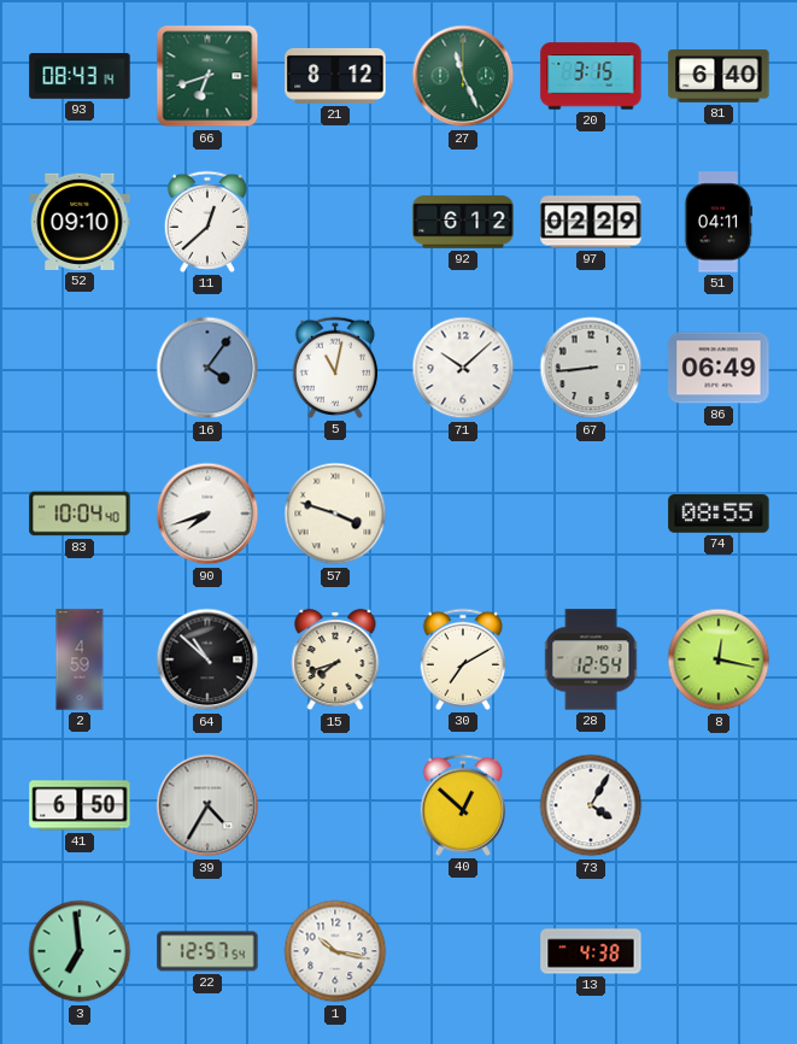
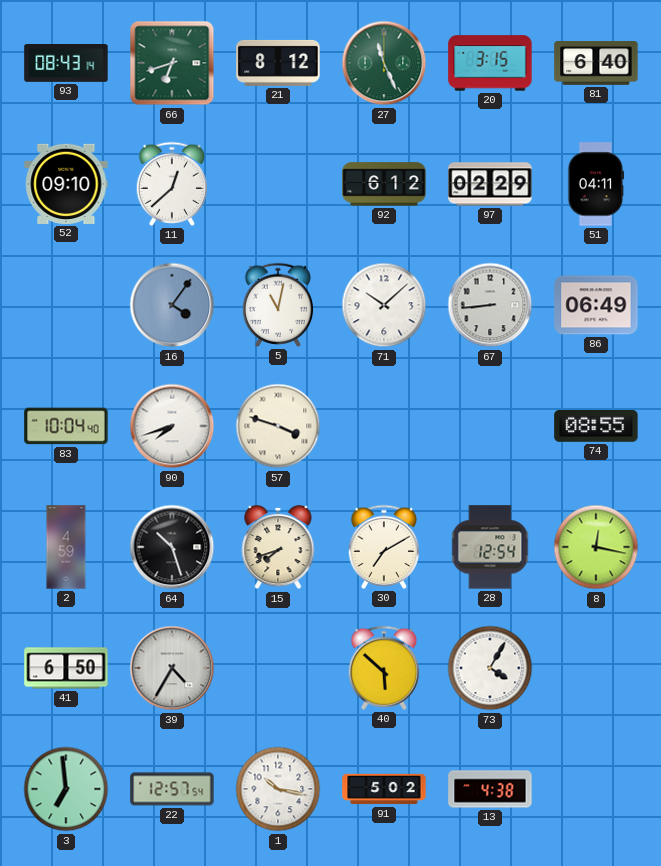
64: 10:52 -> 10:27 (172, 547)
40: 12:52 -> 5:52 (383, 668)
91: none -> 5:02 (384, 789)
